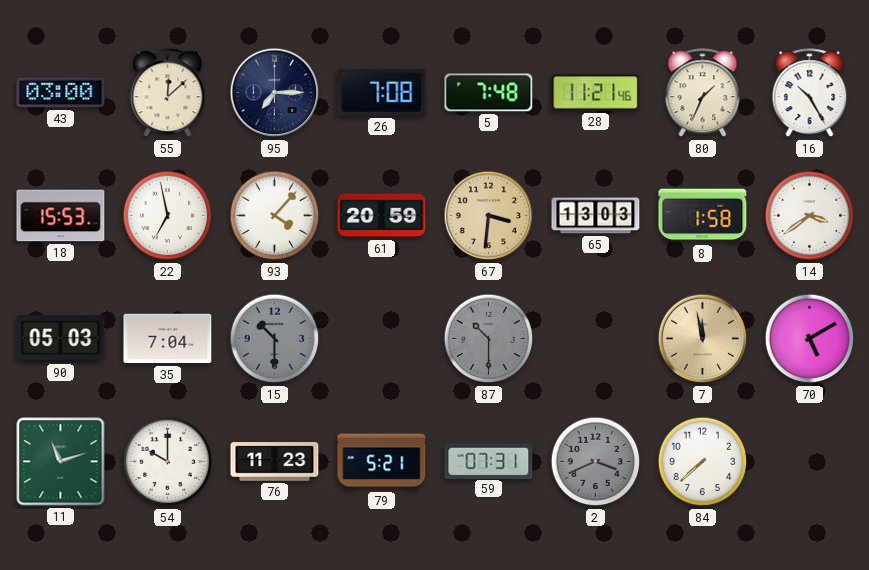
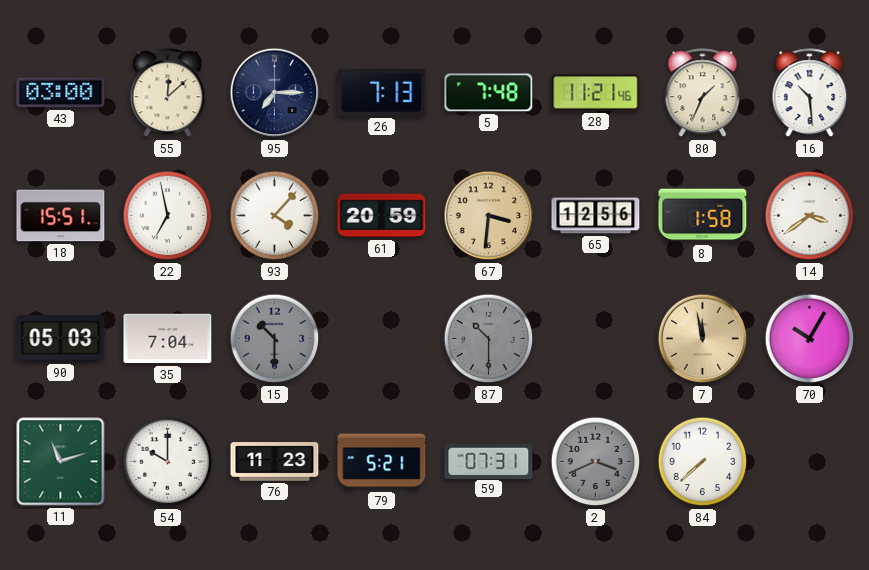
26: 7:08 -> 7:13 (382, 92)
16: 10:25 -> 10:29 (810, 93)
18: 15:53 -> 15:51 (61, 216)
65: 13:03 -> 12:56 (596, 216)
70: 5:10 -> 10:05 (810, 339)
